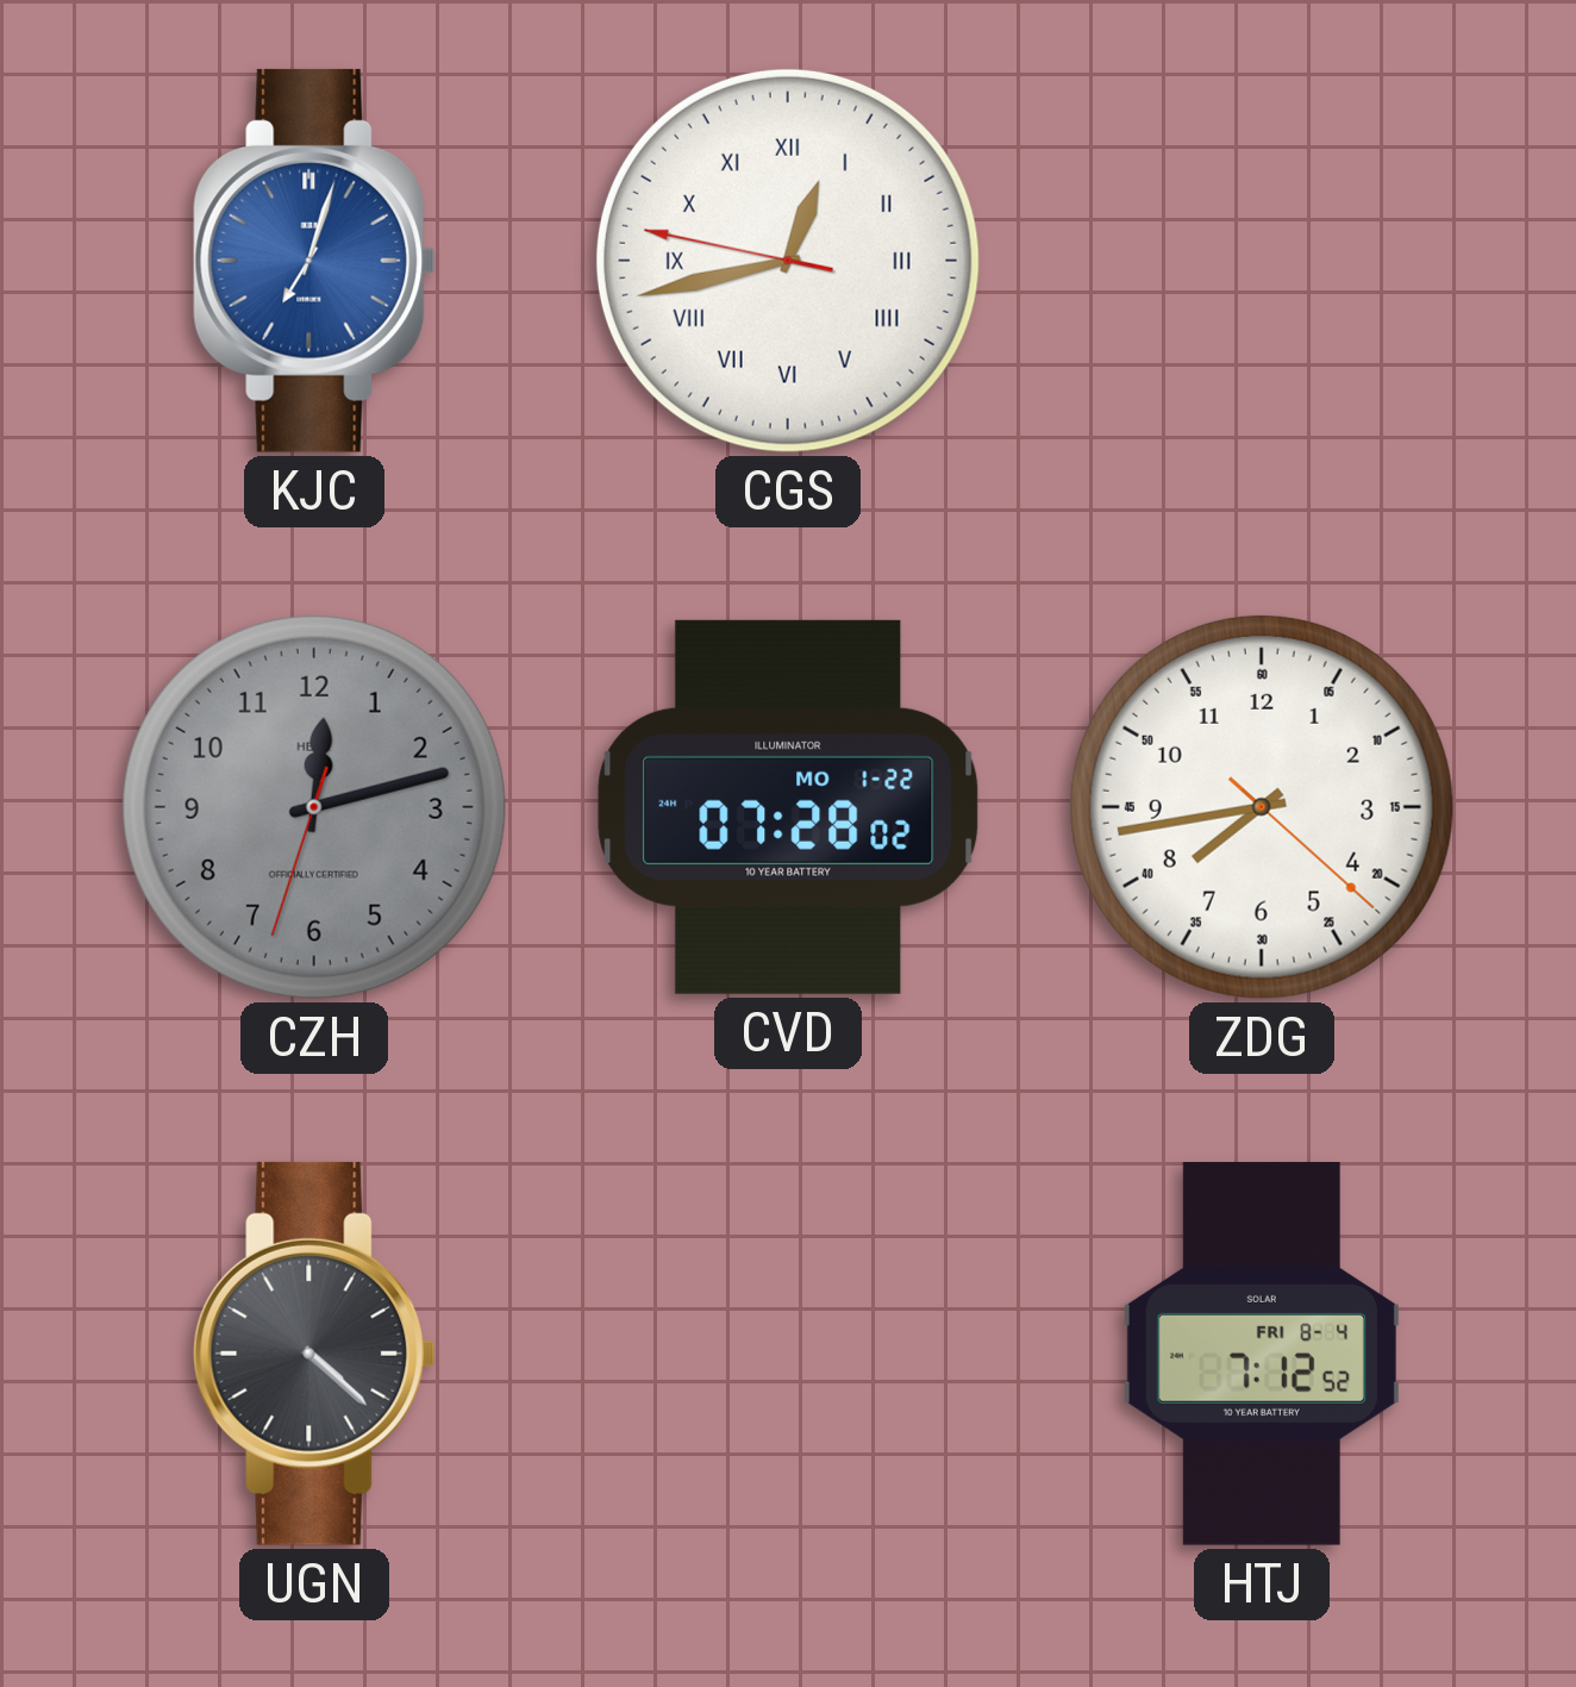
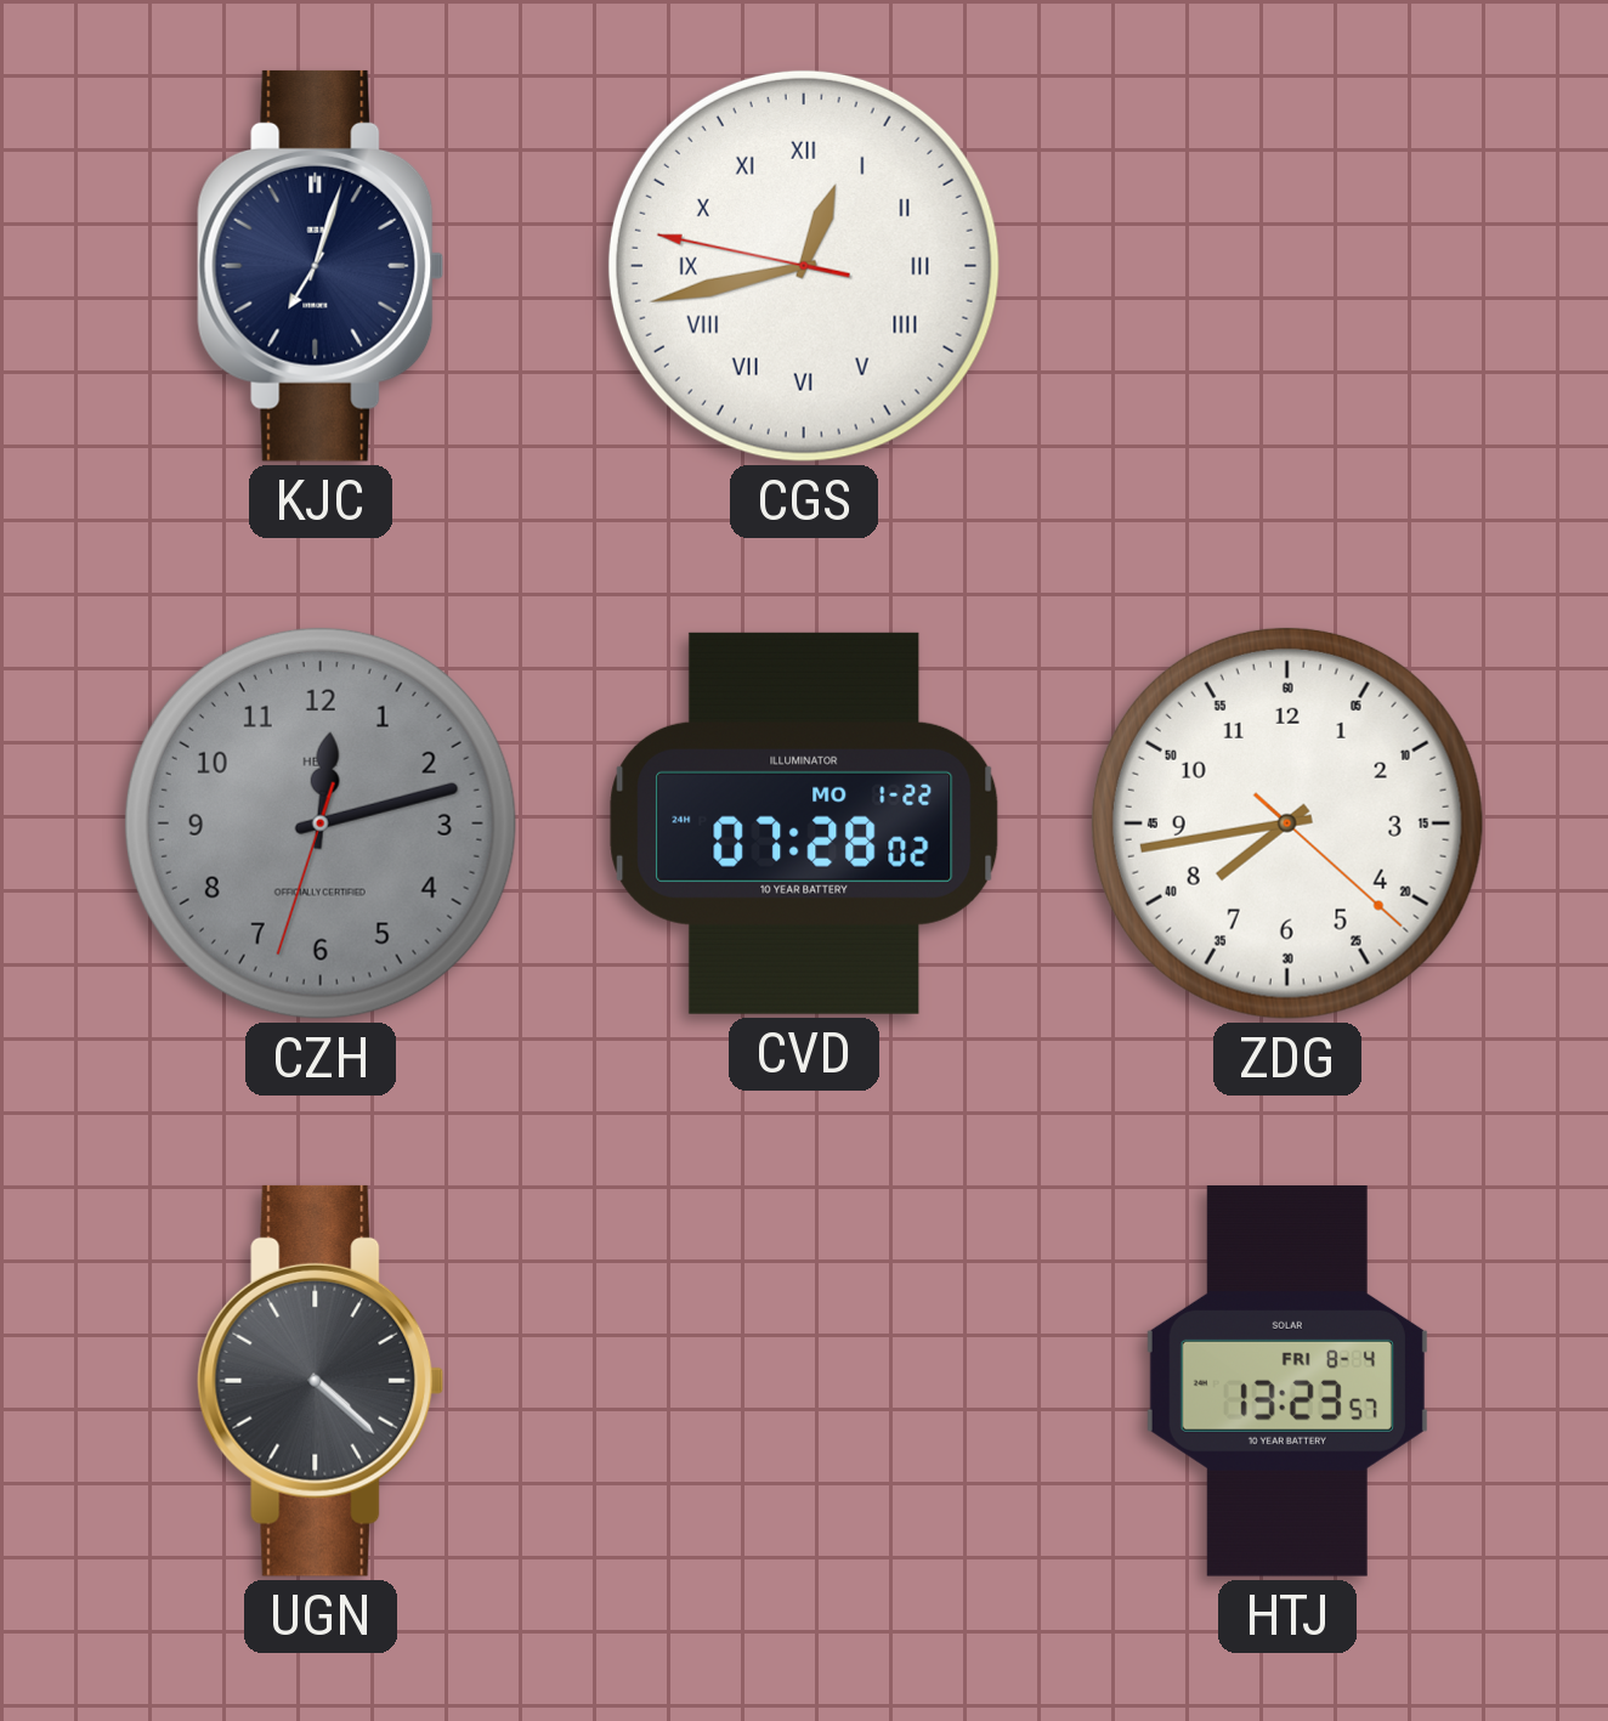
KJC dial: blue -> navy (321, 266)
HTJ: 7:12 -> 13:23 (1287, 1382)
